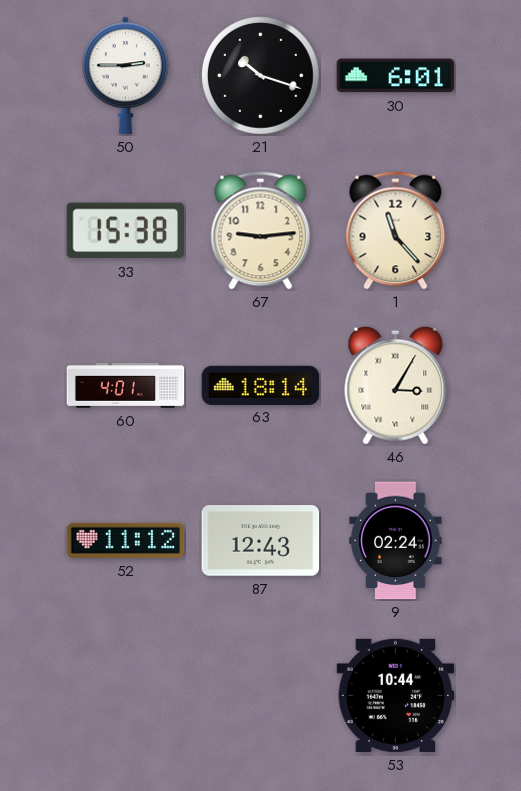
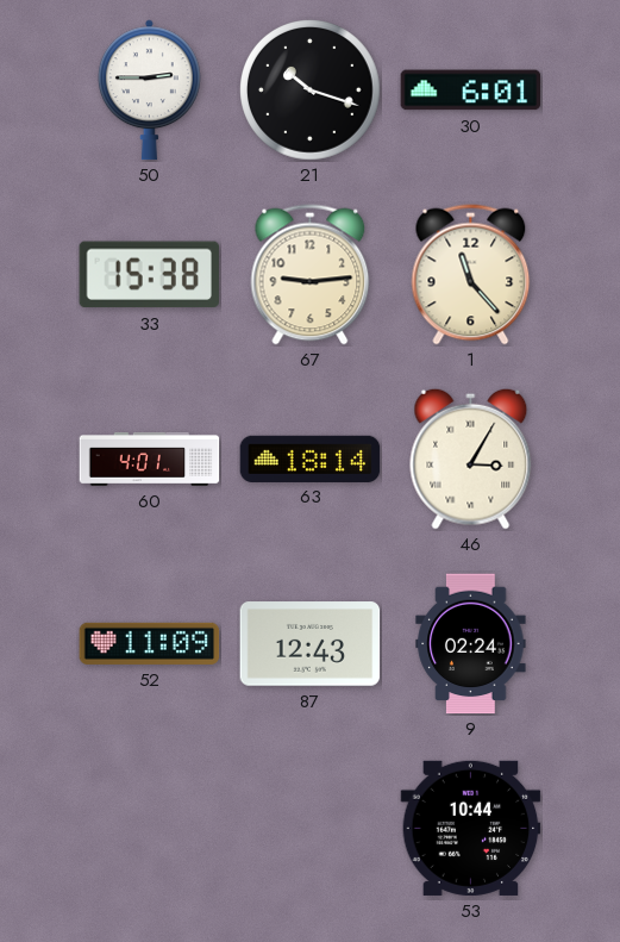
52: 11:12 -> 11:09 (150, 643)
